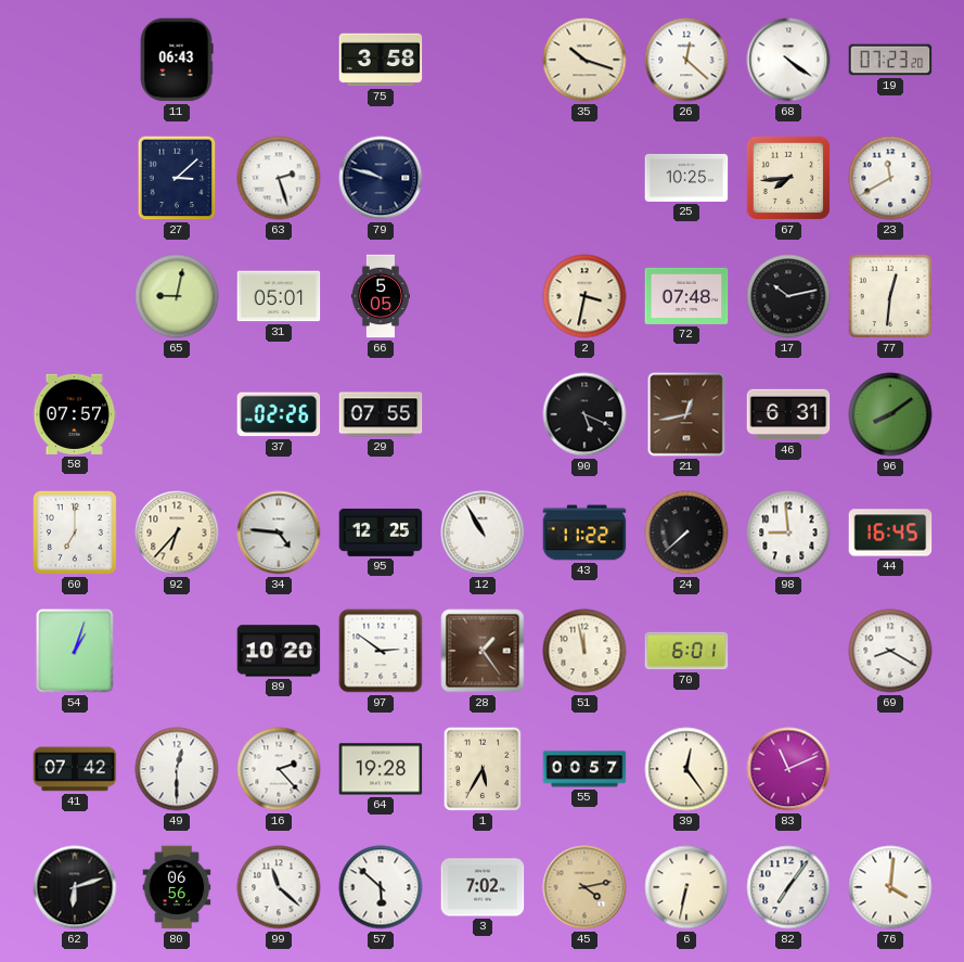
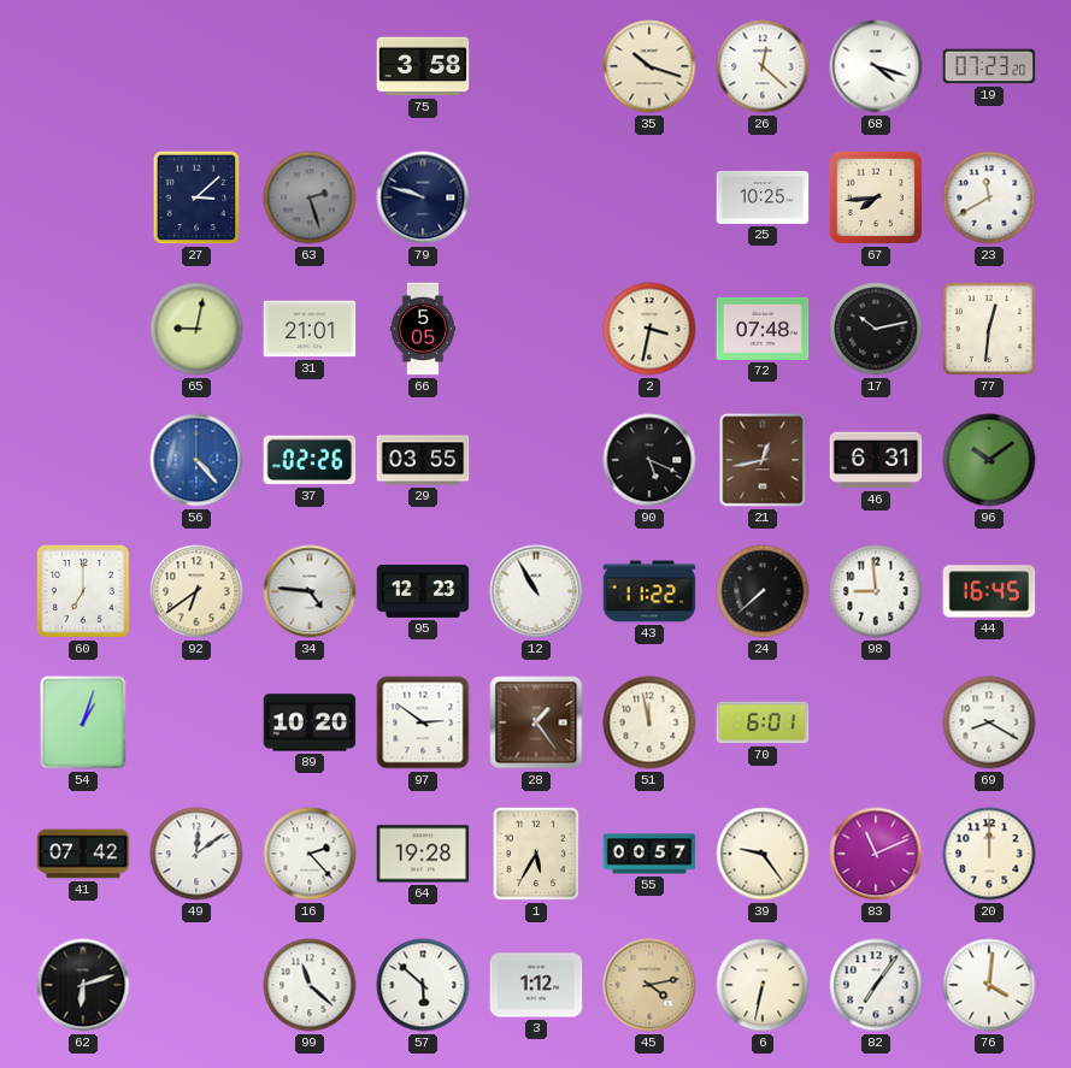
11: 06:43 -> none (177, 60)
68: 4:21 -> 4:18 (876, 66)
63 dial: white -> grey (310, 197)
31: 05:01 -> 21:01 (310, 329)
58: 07:57 -> none (75, 414)
56: none -> 4:23 (196, 460)
29: 07:55 -> 03:55 (423, 460)
96: 8:09 -> 10:09 (989, 460)
92: 6:37 -> 6:39 (196, 591)
95: 12:25 -> 12:23 (423, 591)
49: 12:30 -> 12:09 (196, 854)
39: 12:24 -> 9:24 (763, 854)
20: none -> 12:00 (989, 854)
80: 06:56 -> none (177, 887)
3: 7:02 -> 1:12 (536, 985)
